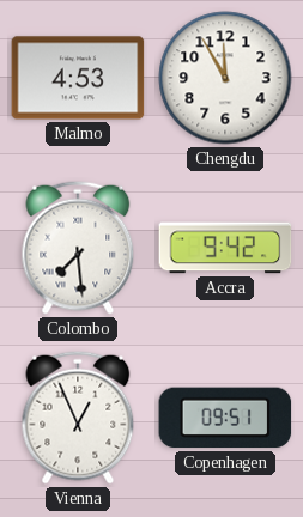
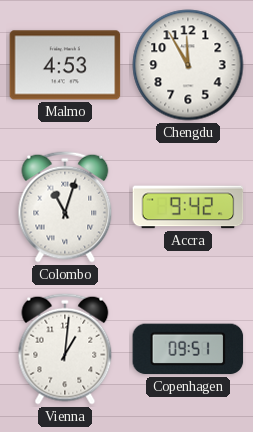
Colombo: 7:29 -> 11:03 (65, 207)
Vienna: 12:56 -> 1:01 (65, 349)
